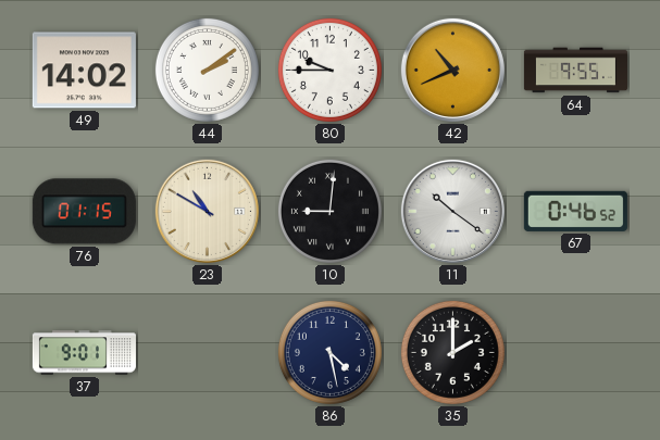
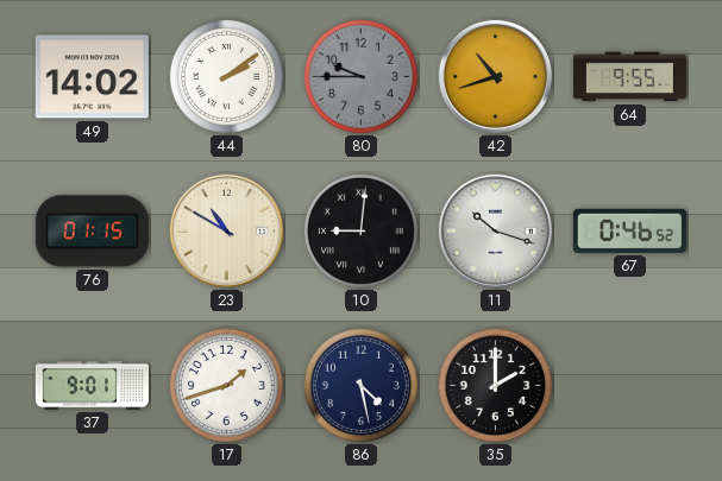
80 dial: white -> grey (360, 76)
42: 10:41 -> 10:42 (495, 76)
11: 10:21 -> 10:18 (495, 230)
17: none -> 1:42 (226, 385)
